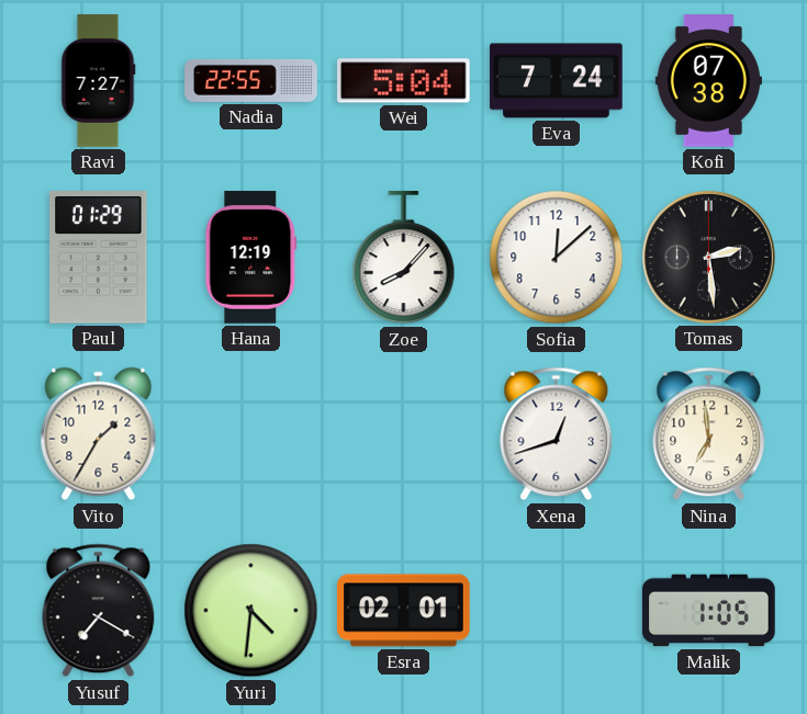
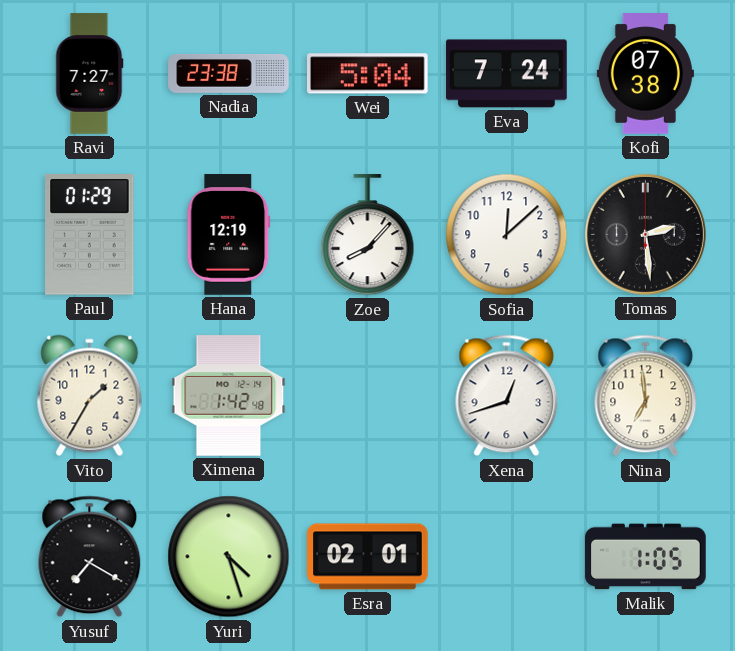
Nadia: 22:55 -> 23:38 (229, 74)
Ximena: none -> 1:42 (229, 396)
Yuri: 4:31 -> 4:27 (229, 557)
